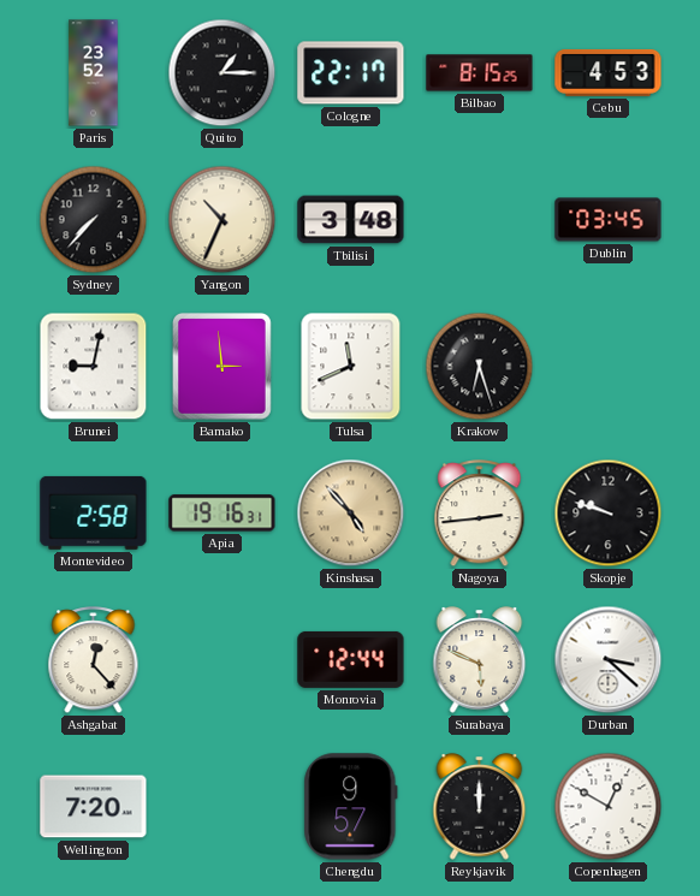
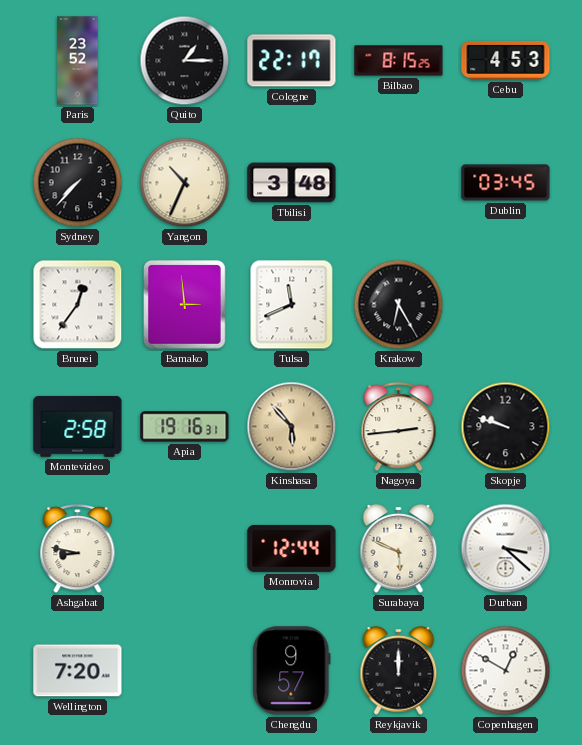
Brunei: 9:02 -> 12:36 (78, 305)
Krakow: 6:27 -> 6:25 (399, 305)
Kinshasa: 4:53 -> 5:53 (292, 427)
Ashgabat: 12:23 -> 8:47 (78, 549)
